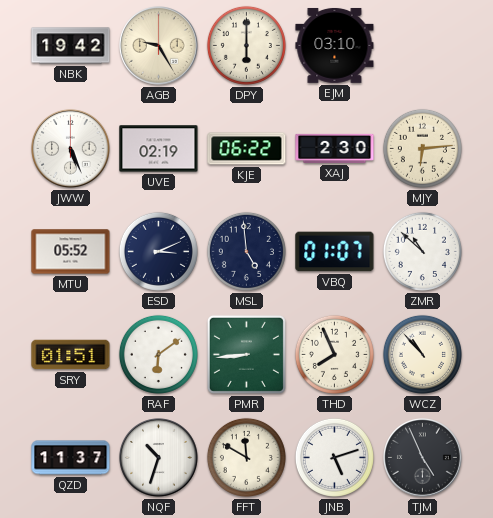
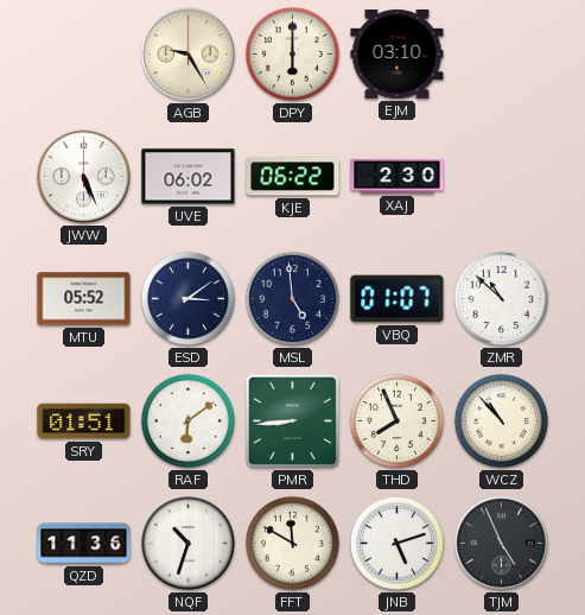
NBK: 19:42 -> none (71, 46)
UVE: 02:19 -> 06:02 (189, 177)
MJY: 6:14 -> none (422, 148)
ESD: 3:11 -> 3:09 (187, 298)
QZD: 11:37 -> 11:36 (84, 544)
